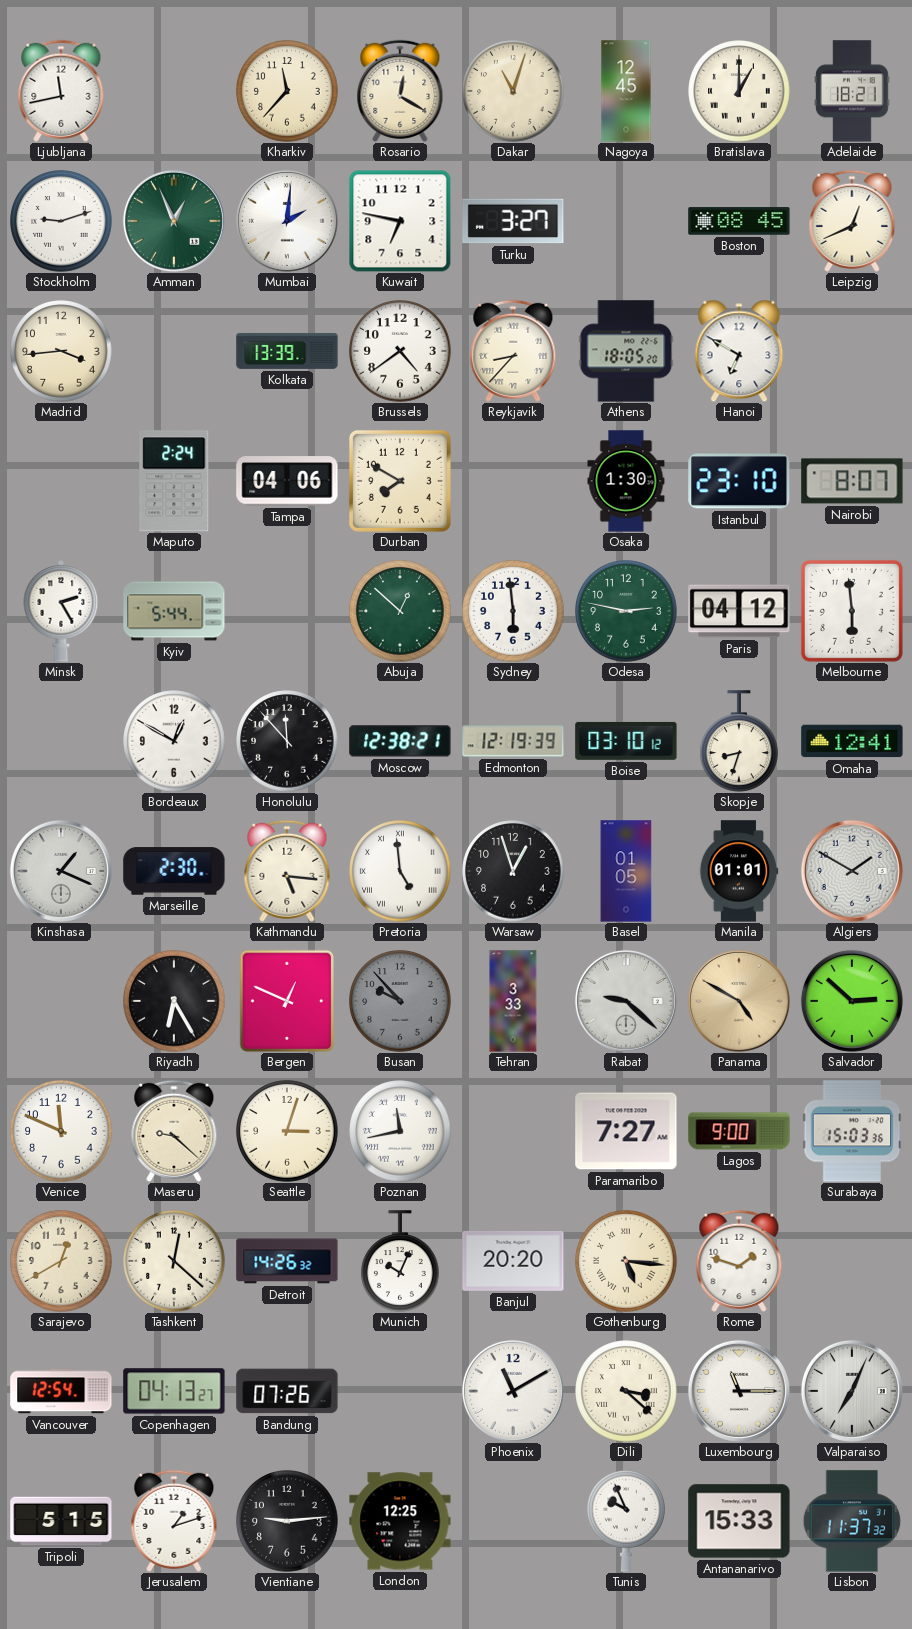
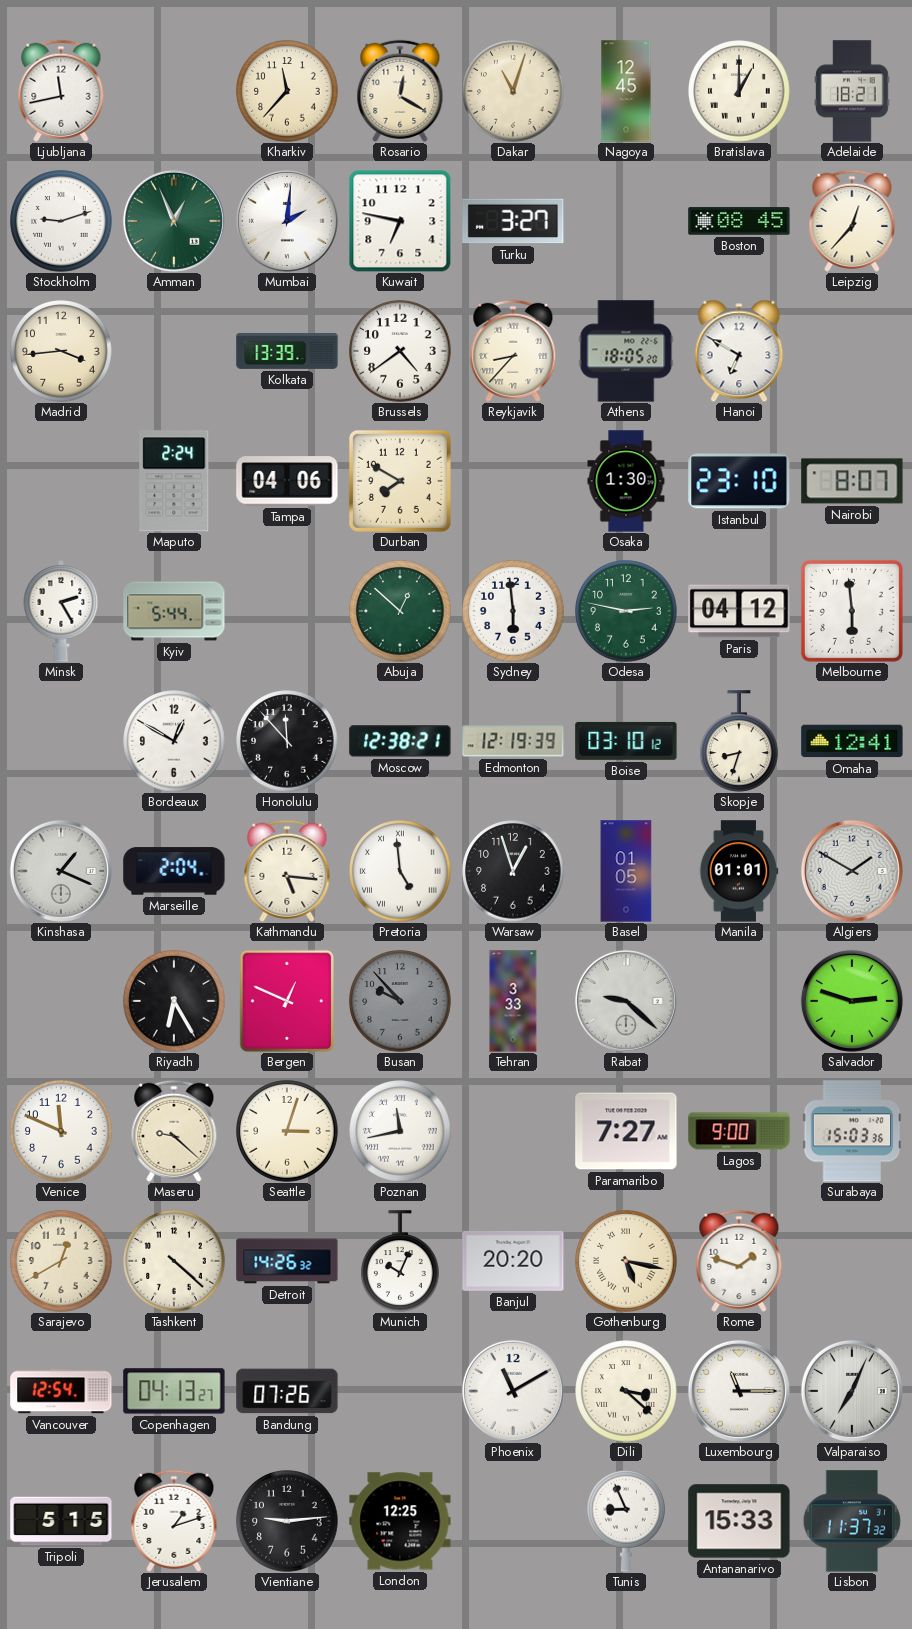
Leipzig: 12:41 -> 12:37 (852, 221)
Marseille: 2:30 -> 2:04 (174, 871)
Panama: 4:50 -> none (739, 1001)
Salvador: 2:52 -> 2:48 (852, 1001)
Tashkent: 12:22 -> 4:22 (174, 1261)
Gothenburg: 5:16 -> 5:17 (626, 1261)
Tunis: 9:56 -> 8:56 (626, 1521)
